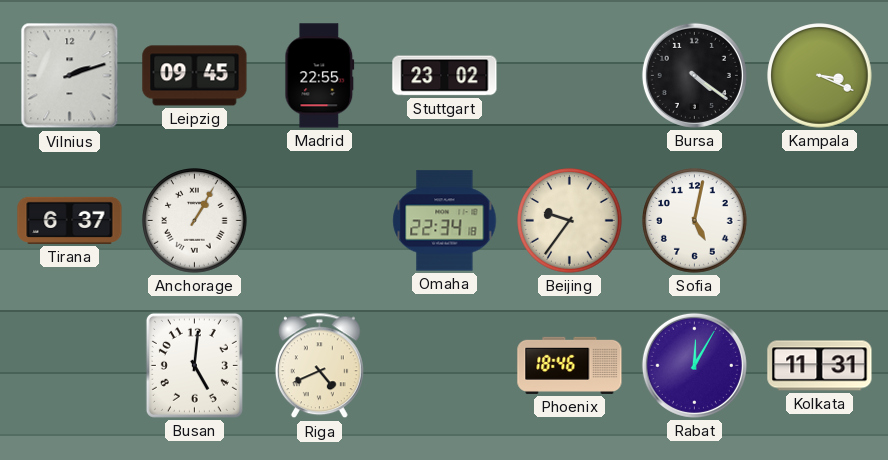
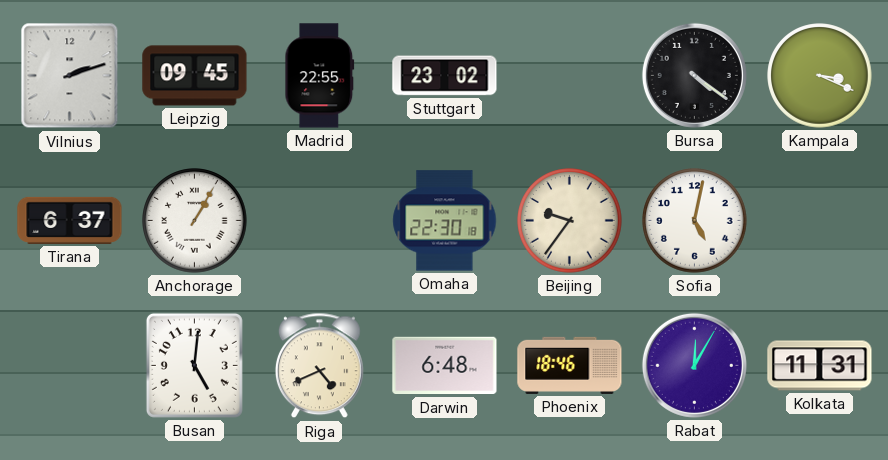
Omaha: 22:34 -> 22:30 (445, 221)
Darwin: none -> 6:48 (445, 366)
